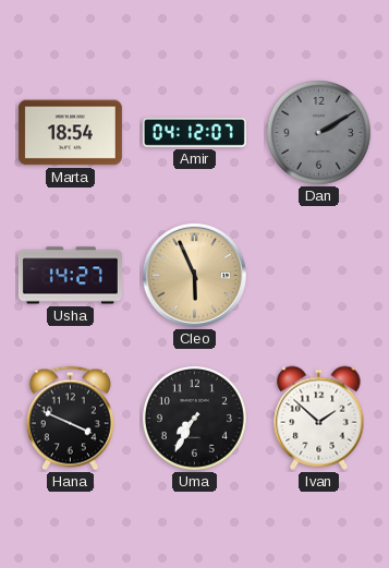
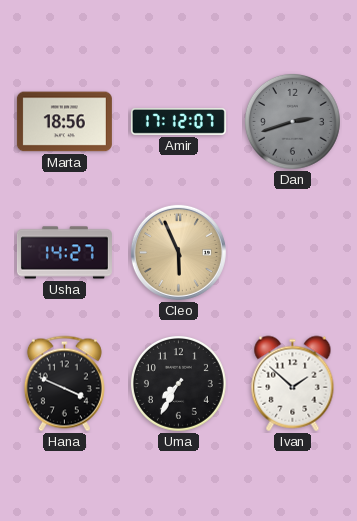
Marta: 18:54 -> 18:56 (64, 122)
Amir: 04:12 -> 17:12 (178, 122)
Dan: 2:10 -> 2:42 (292, 121)
